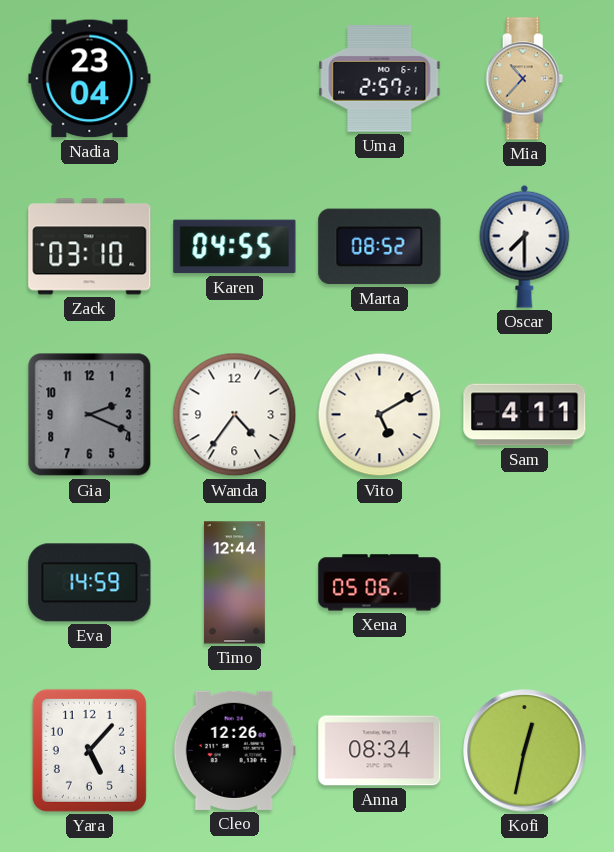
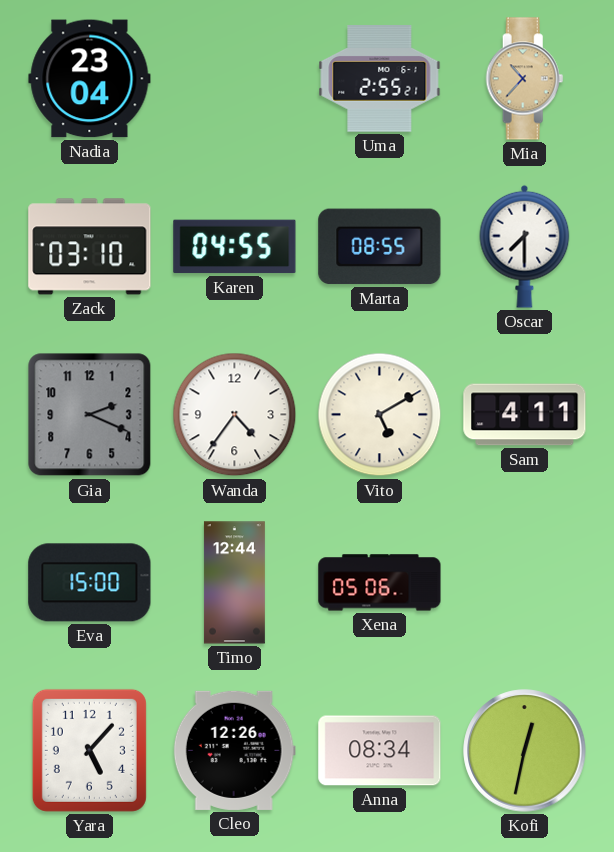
Uma: 2:57 -> 2:55 (380, 79)
Marta: 08:52 -> 08:55 (380, 247)
Eva: 14:59 -> 15:00 (90, 583)
